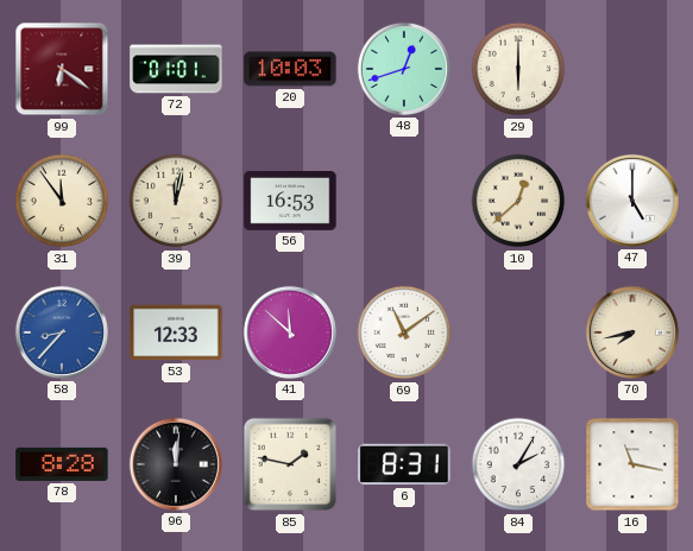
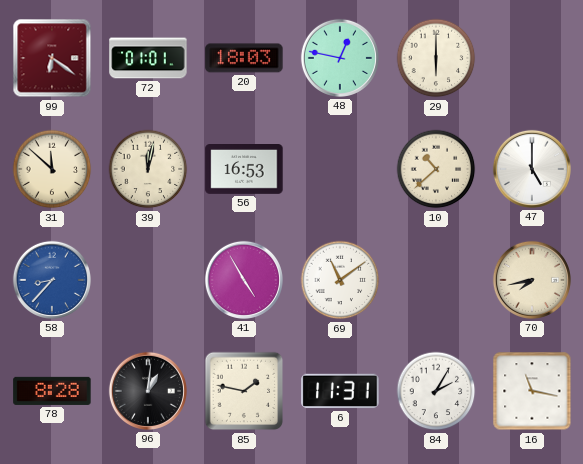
20: 10:03 -> 18:03 (244, 58)
48: 12:42 -> 12:47 (340, 58)
31: 11:54 -> 11:52 (52, 169)
10: 12:38 -> 10:38 (436, 169)
53: 12:33 -> none (176, 332)
41: 11:52 -> 4:55 (244, 280)
96: 12:01 -> 1:01 (148, 391)
6: 8:31 -> 11:31 (340, 391)
